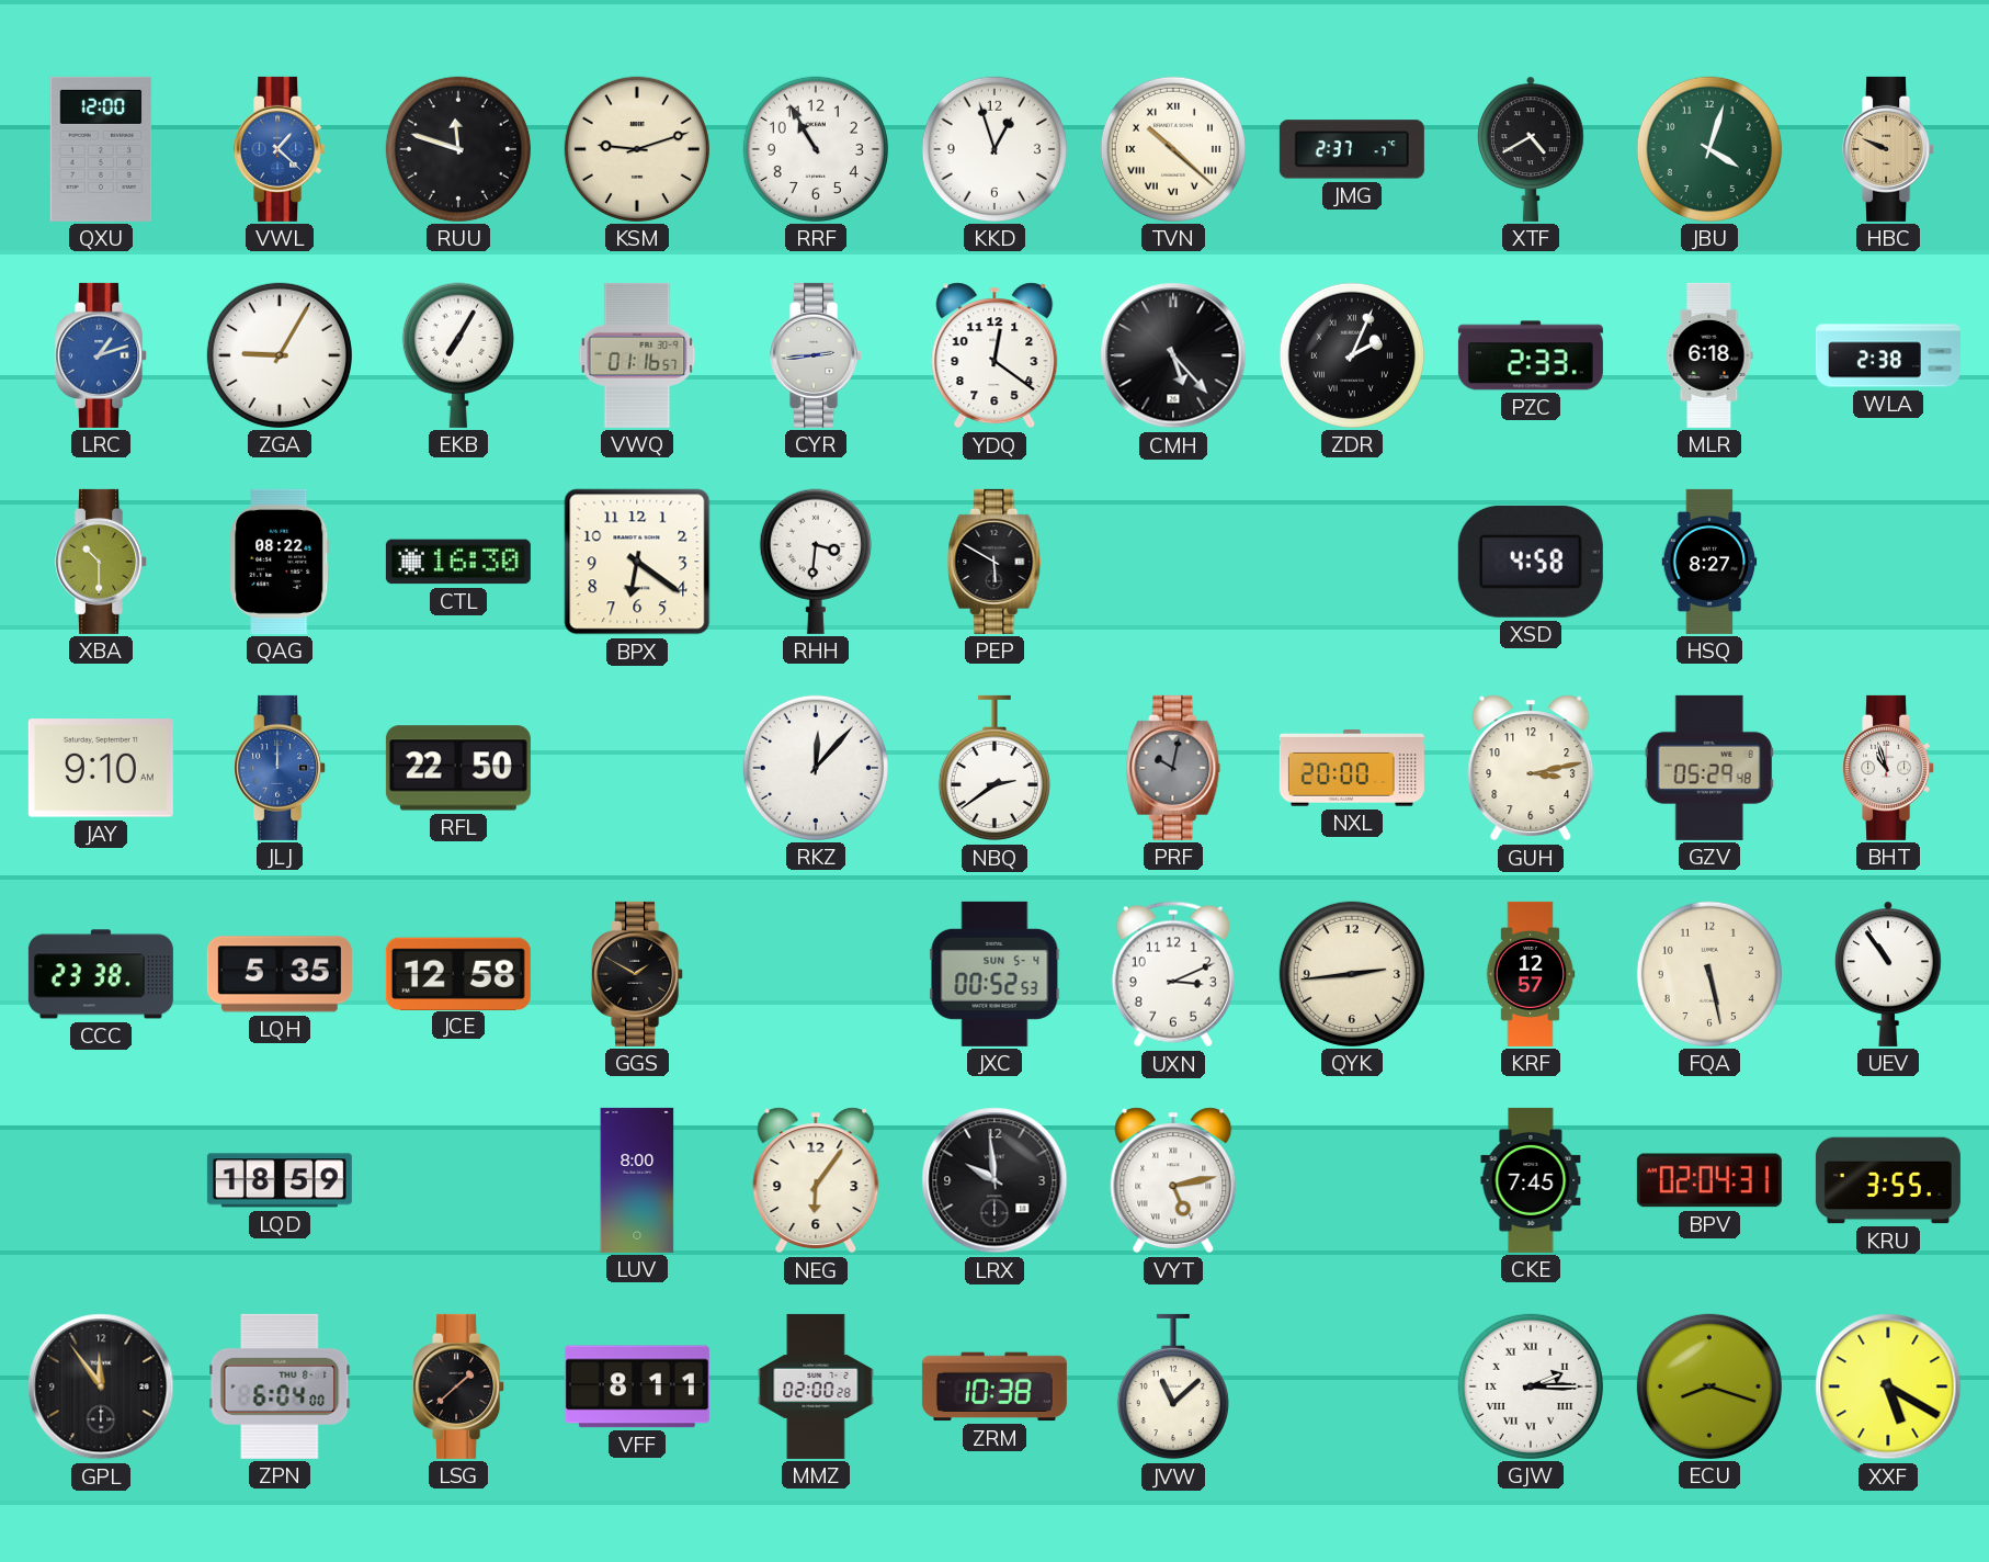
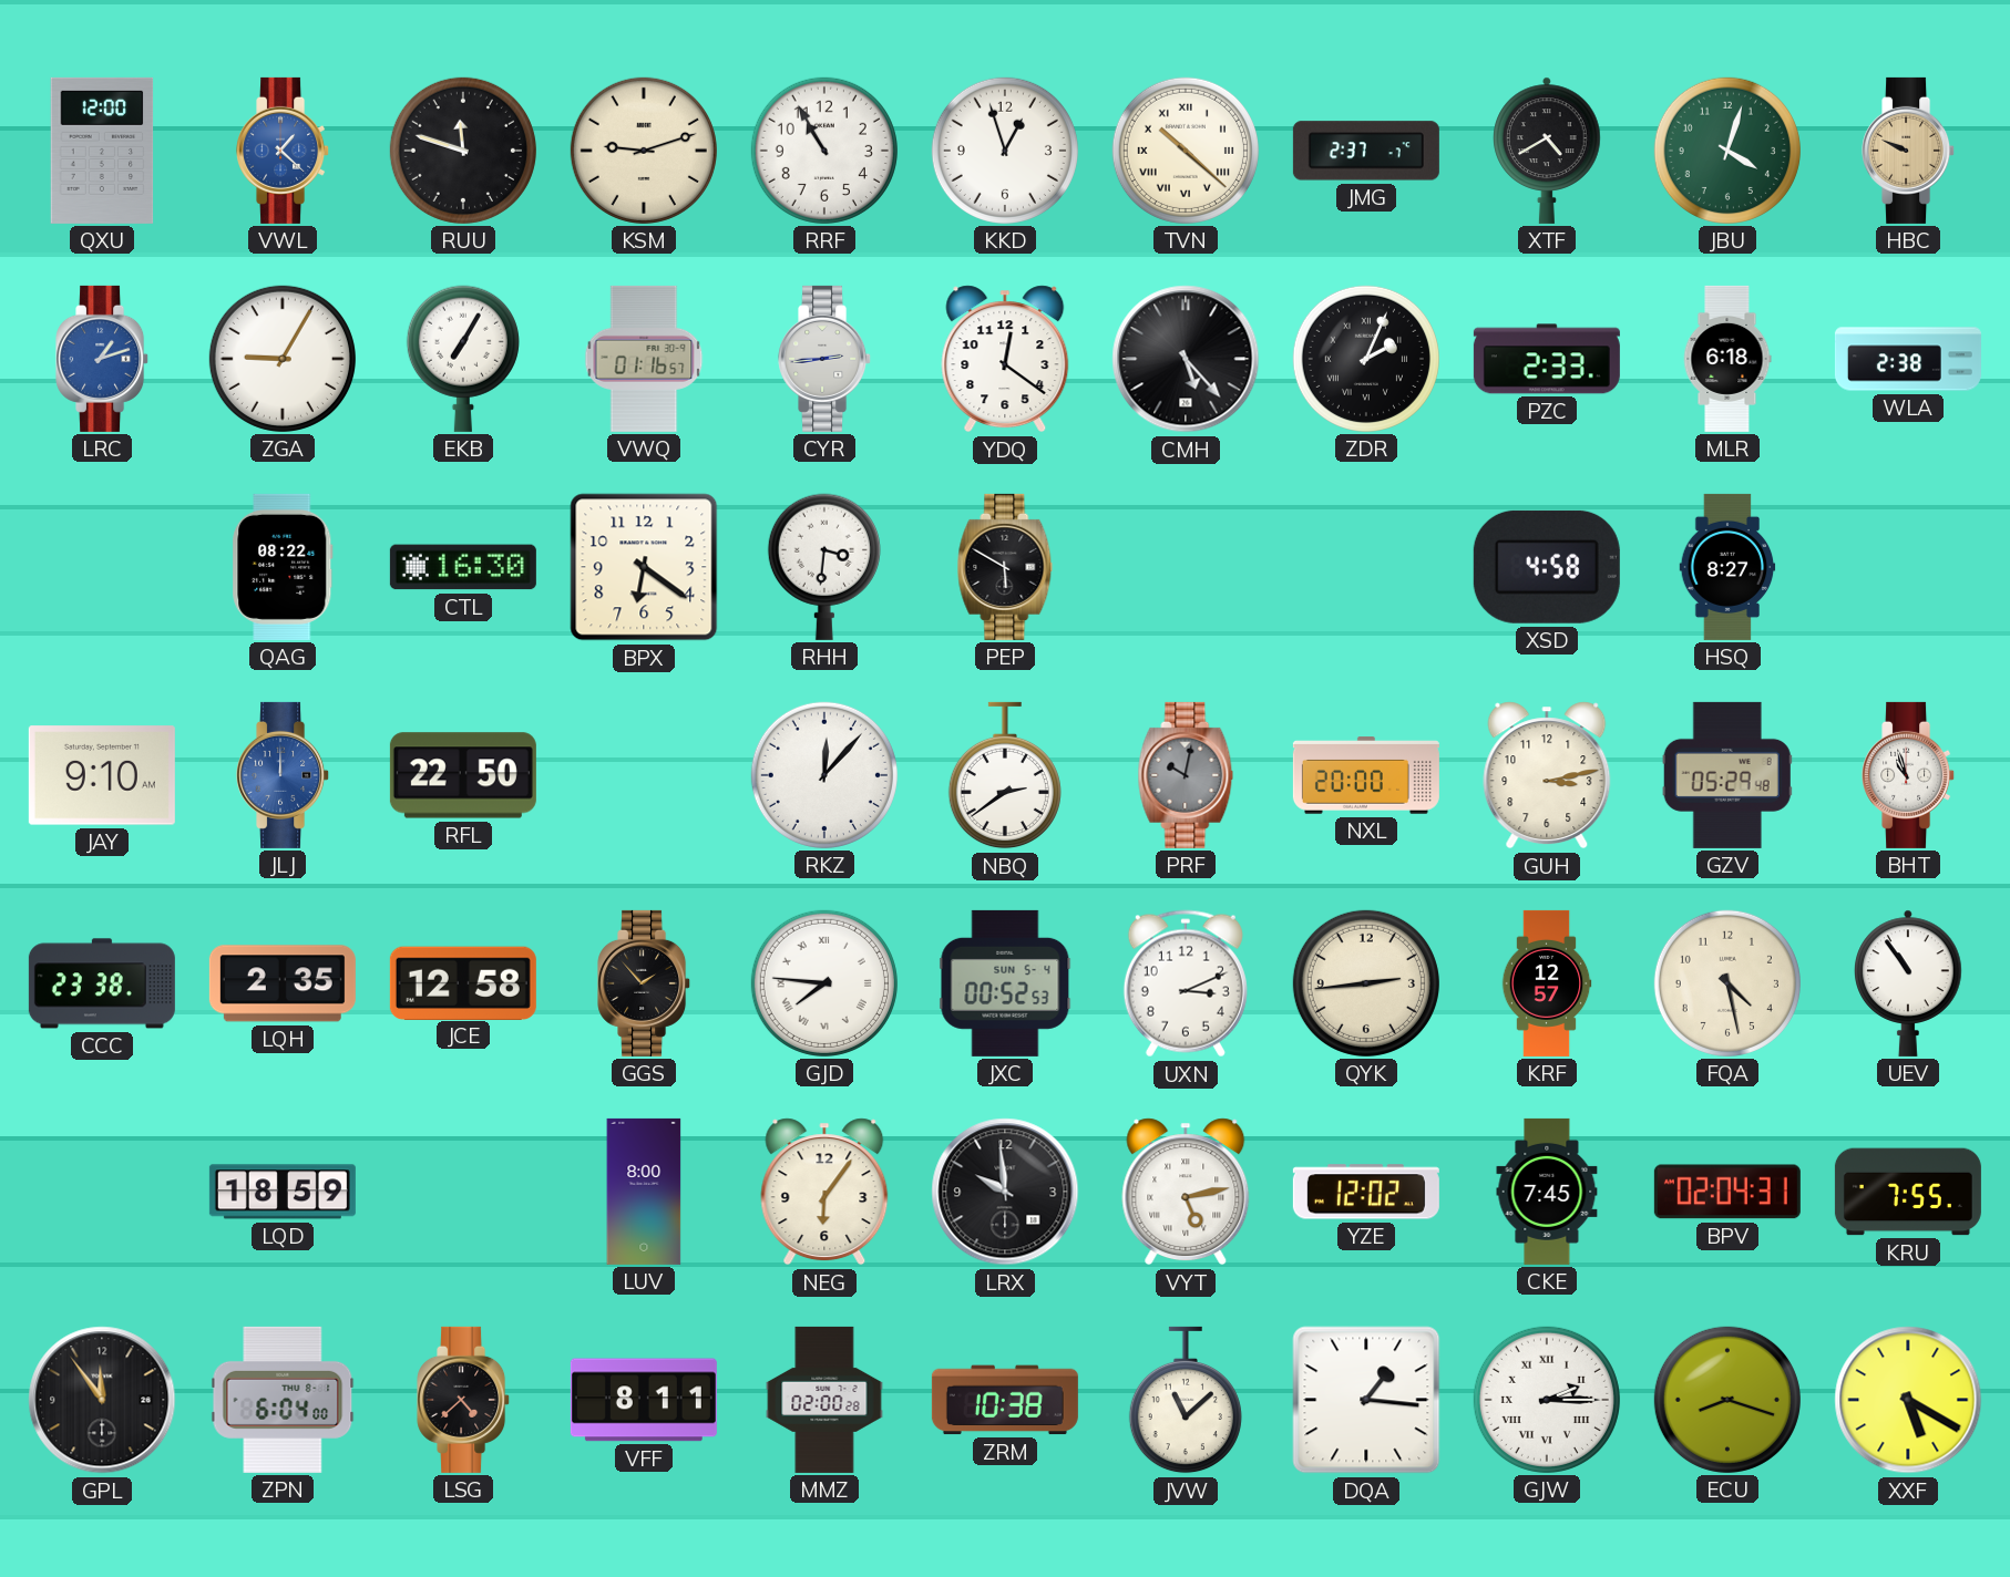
XBA: 10:30 -> none (102, 562)
LQH: 5:35 -> 2:35 (283, 983)
GGS: 1:50 -> 1:53 (645, 983)
GJD: none -> 7:46 (824, 983)
FQA: 5:28 -> 4:28 (1727, 983)
YZE: none -> 12:02 (1366, 1192)
KRU: 3:55 -> 7:55 (1908, 1192)
LSG: 1:38 -> 4:38 (464, 1400)
DQA: none -> 1:16 (1366, 1400)
